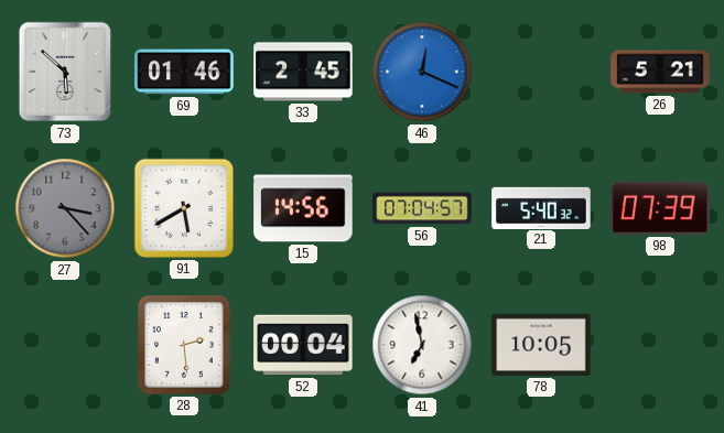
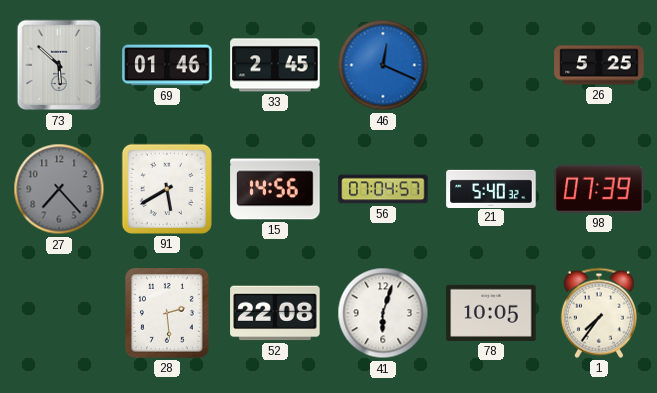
26: 5:21 -> 5:25 (599, 65)
27: 3:23 -> 7:23 (59, 189)
52: 00:04 -> 22:08 (275, 313)
41: 6:58 -> 6:03 (383, 313)
1: none -> 7:36 (599, 313)
